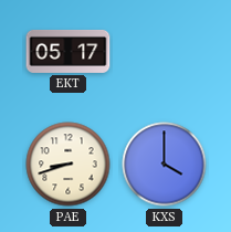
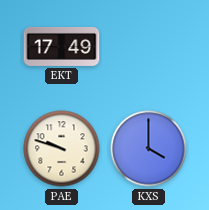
EKT: 05:17 -> 17:49 (62, 46)
PAE: 8:42 -> 9:48 (62, 149)
